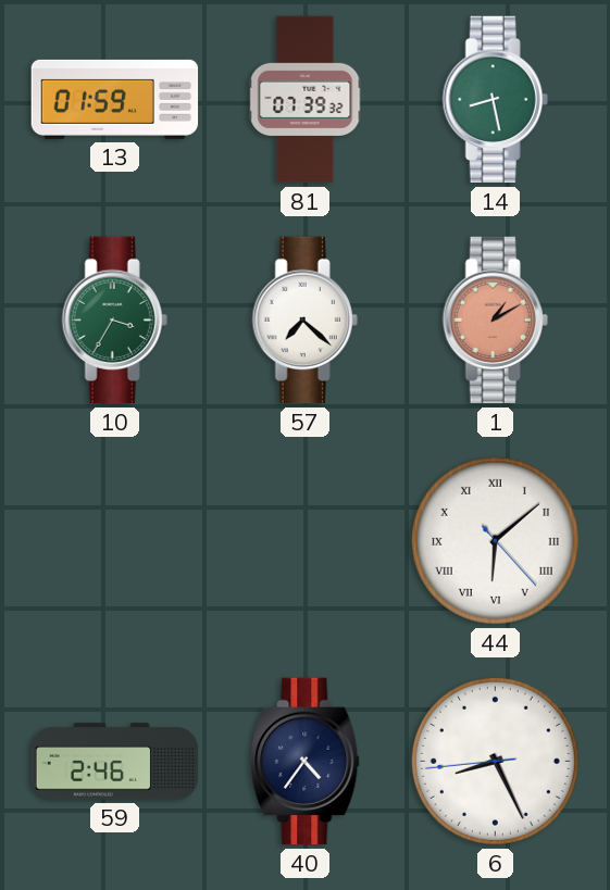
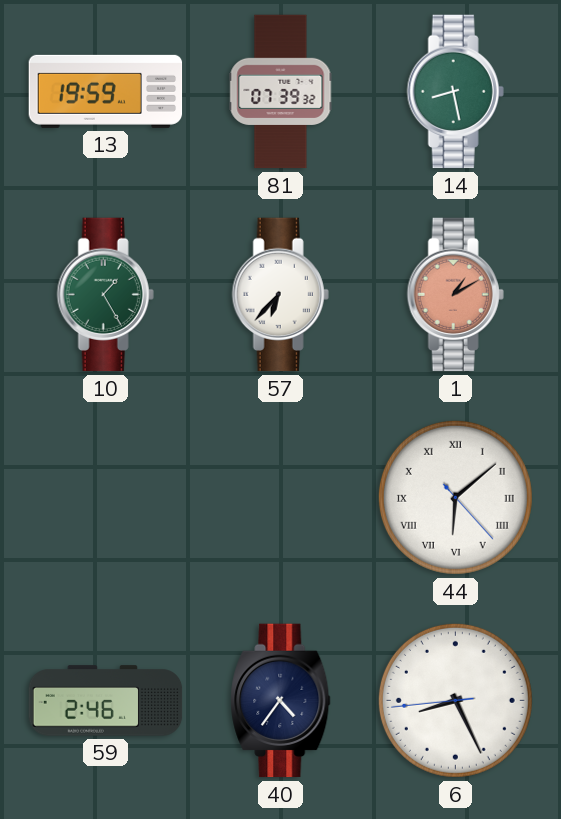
13: 01:59 -> 19:59 (106, 91)
10: 3:35 -> 1:25 (105, 295)
57: 7:22 -> 6:37 (280, 295)
